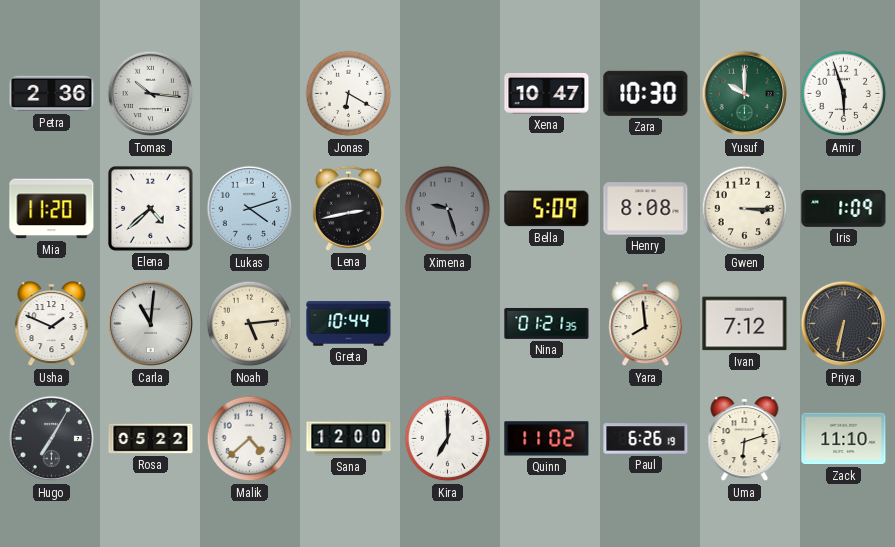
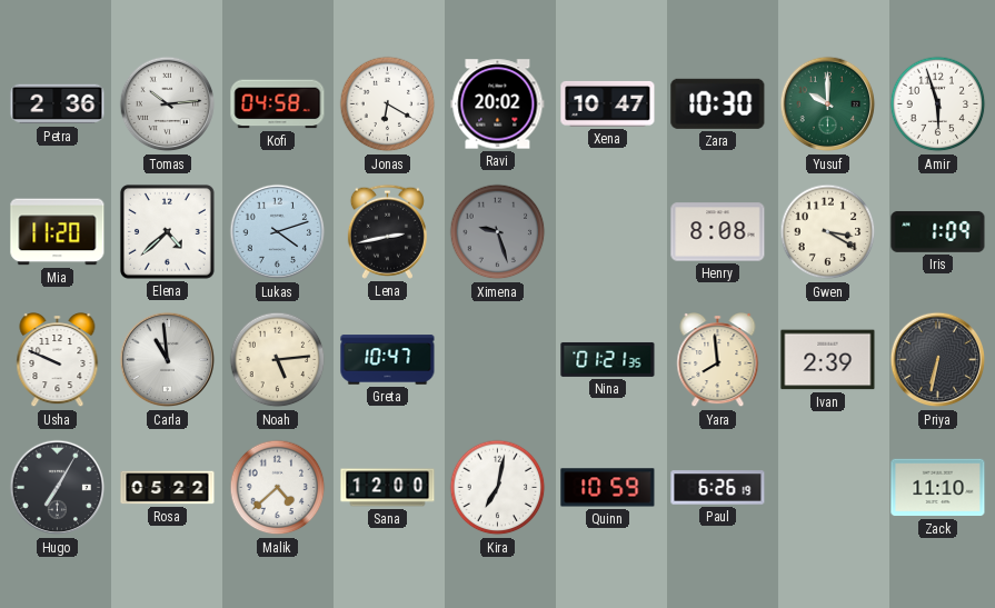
Tomas: 10:16 -> 10:14 (168, 104)
Kofi: none -> 04:58 (278, 104)
Ravi: none -> 20:02 (498, 104)
Bella: 5:09 -> none (547, 209)
Gwen: 3:15 -> 3:20 (828, 232)
Usha: 1:49 -> 9:49 (58, 361)
Carla: 11:01 -> 10:59 (168, 360)
Greta: 10:44 -> 10:47 (388, 360)
Ivan: 7:12 -> 2:39 (828, 360)
Kira: 7:00 -> 7:02 (498, 488)
Quinn: 11:02 -> 10:59 (608, 488)
Uma: 6:12 -> none (745, 440)
